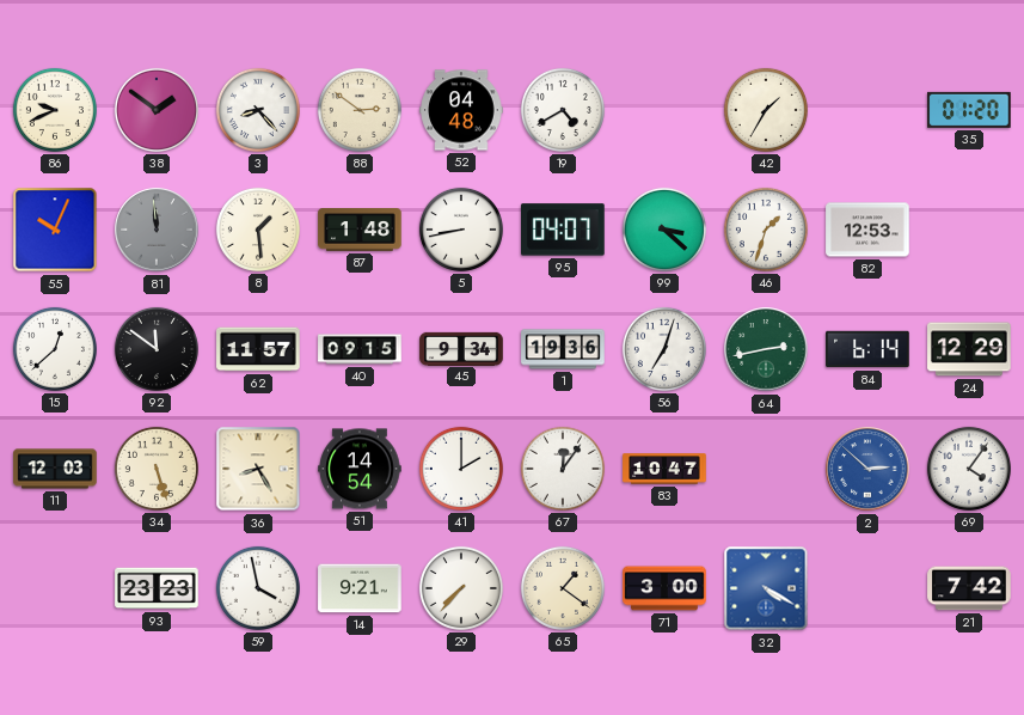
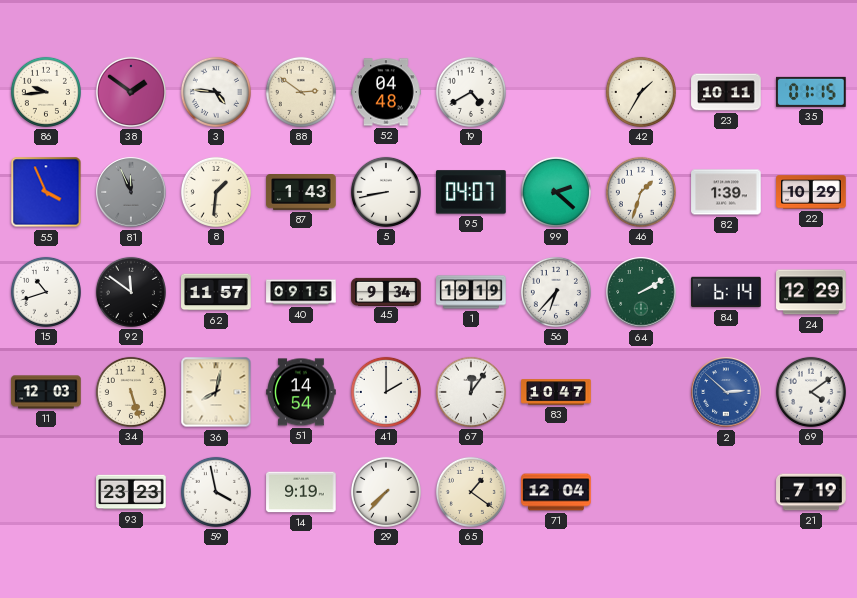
86: 9:41 -> 9:44 (46, 92)
3: 8:23 -> 4:46 (216, 92)
23: none -> 10:11 (726, 92)
35: 01:20 -> 01:15 (812, 92)
55: 10:04 -> 3:56 (46, 192)
81: 11:59 -> 11:56 (131, 192)
8: 1:29 -> 1:31 (216, 192)
87: 1:48 -> 1:43 (301, 193)
99: 3:22 -> 2:22 (556, 192)
82: 12:53 -> 1:39 (726, 192)
22: none -> 10:29 (811, 192)
15: 12:38 -> 10:42 (46, 292)
1: 19:36 -> 19:19 (471, 292)
56: 7:03 -> 6:37 (556, 292)
64: 2:43 -> 2:10 (641, 292)
36: 8:25 -> 8:02 (216, 392)
69: 4:06 -> 4:09 (811, 392)
14: 9:21 -> 9:19 (301, 492)
71: 3:00 -> 12:04 (556, 492)
32: 4:20 -> none (766, 588)
21: 7:42 -> 7:19 (811, 492)
